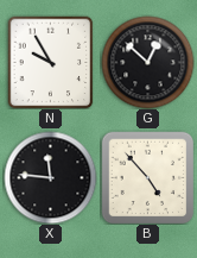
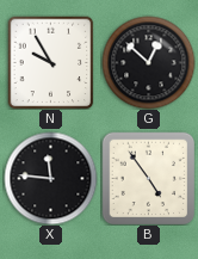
B: 4:53 -> 4:54 (148, 178)
